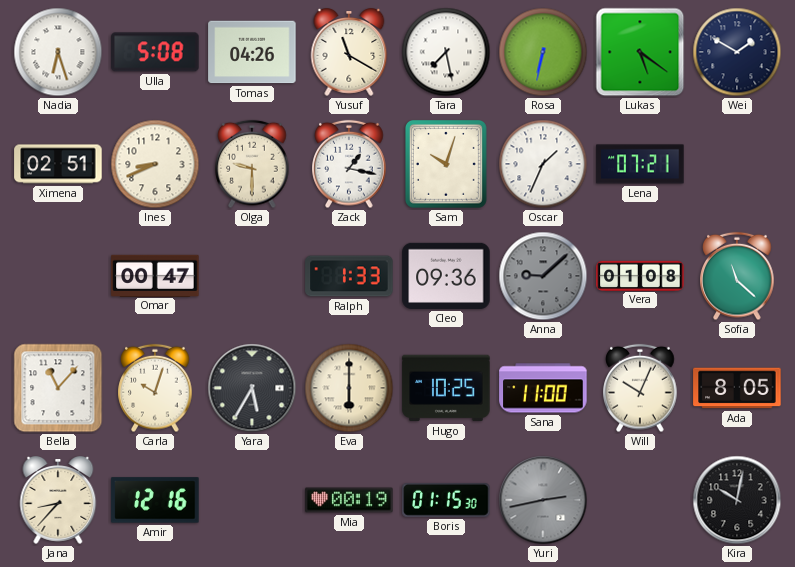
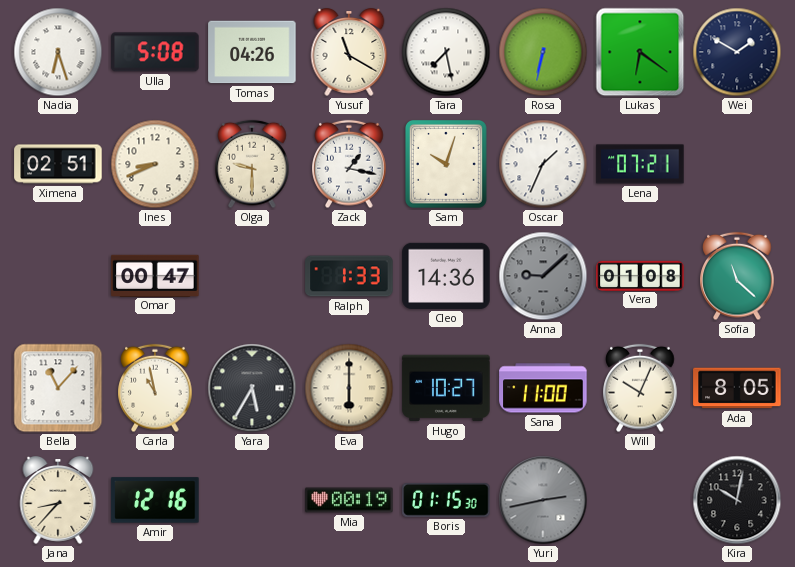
Lukas: 5:21 -> 6:21 (640, 52)
Cleo: 09:36 -> 14:36 (446, 276)
Carla: 10:03 -> 10:58 (155, 388)
Hugo: 10:25 -> 10:27 (446, 388)
